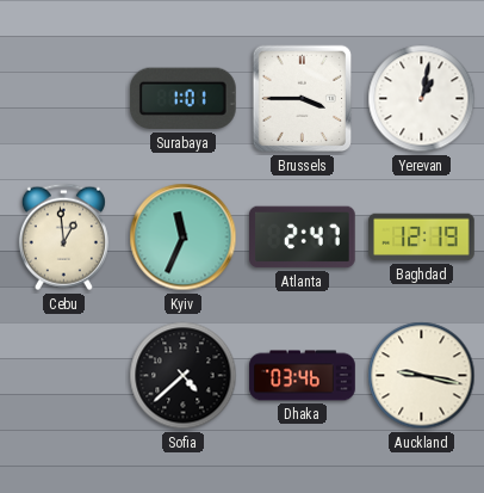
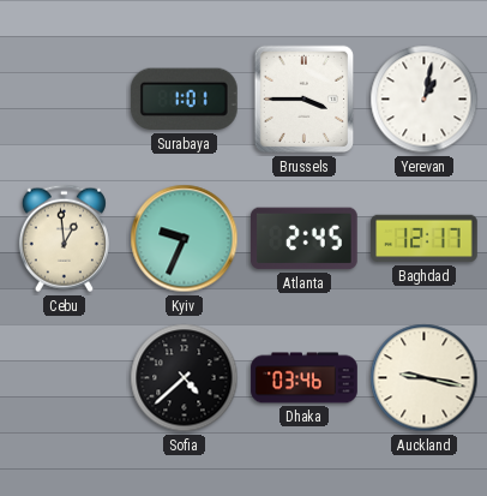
Kyiv: 11:34 -> 9:34 (185, 239)
Atlanta: 2:47 -> 2:45 (305, 239)
Baghdad: 12:19 -> 12:17 (425, 239)
